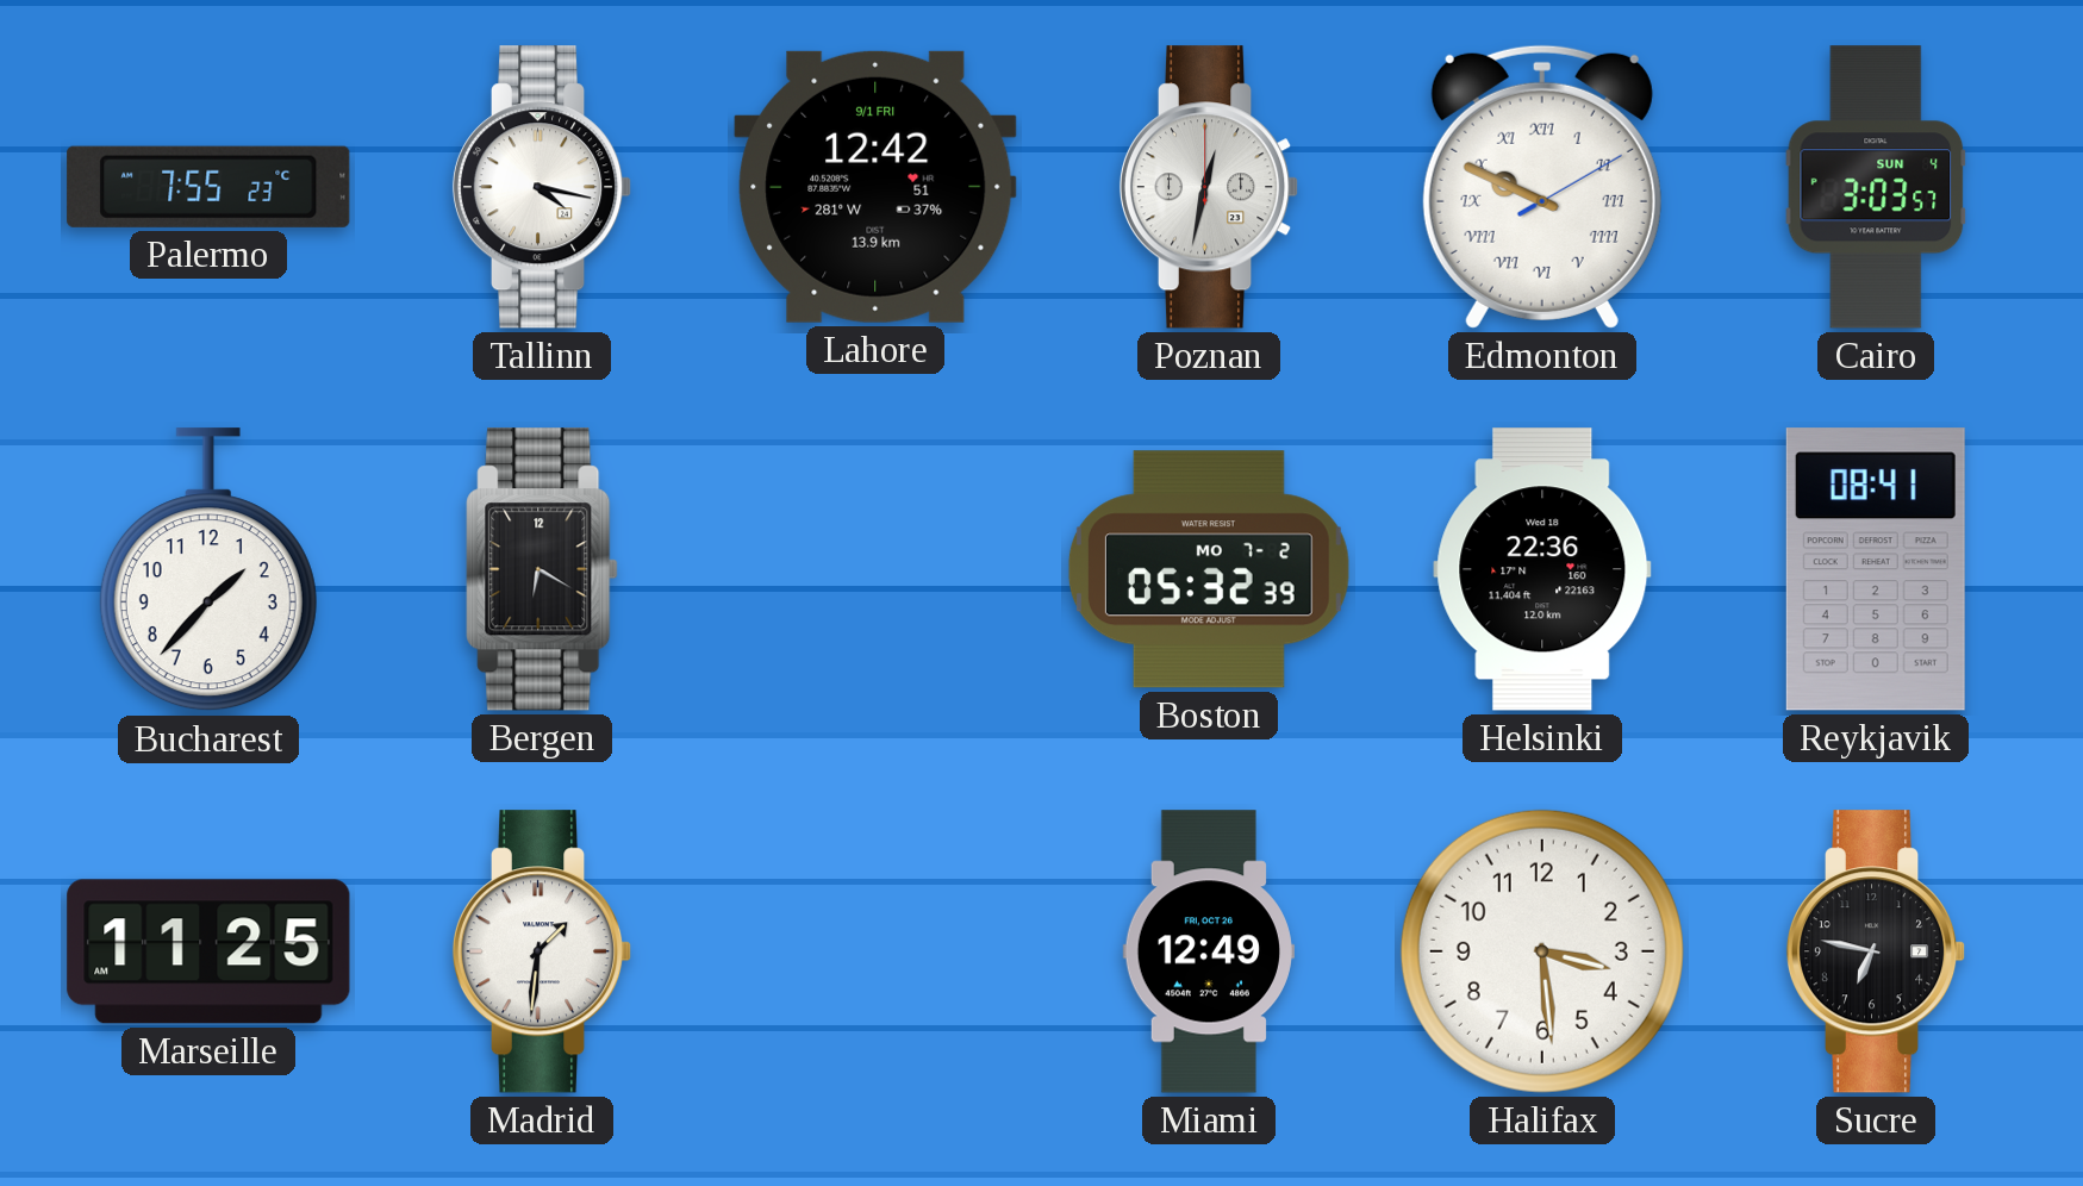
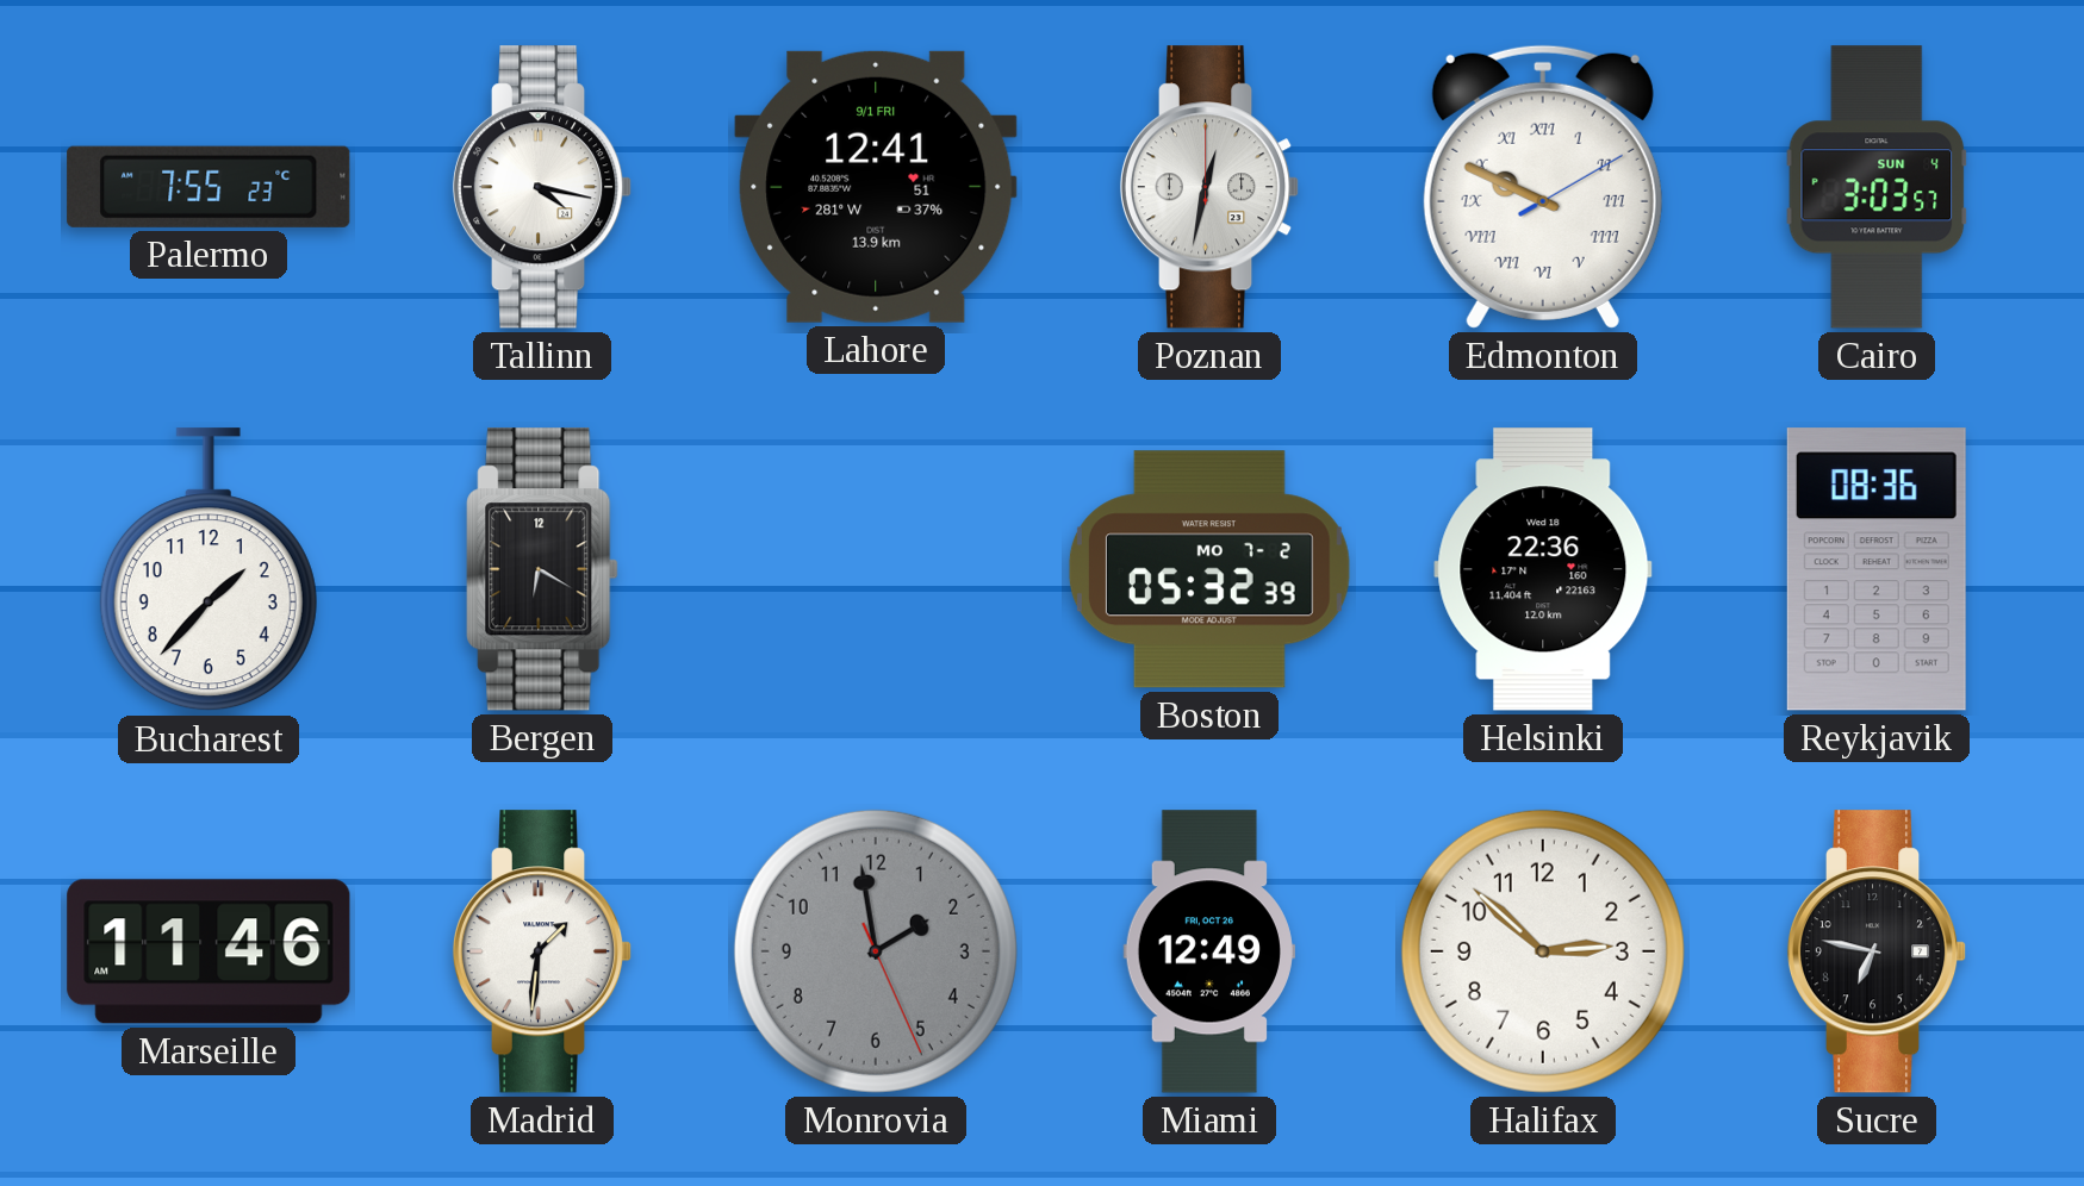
Lahore: 12:42 -> 12:41 (876, 187)
Reykjavik: 08:41 -> 08:36 (1877, 569)
Marseille: 11:25 -> 11:46 (209, 951)
Monrovia: none -> 1:58 (876, 951)
Halifax: 3:29 -> 2:52 (1543, 951)
